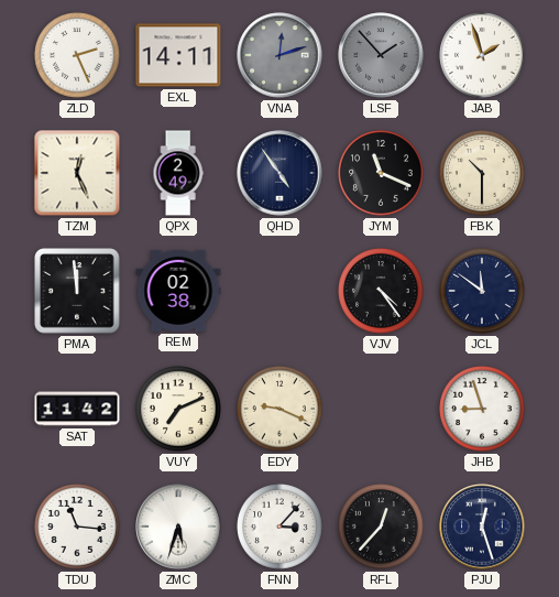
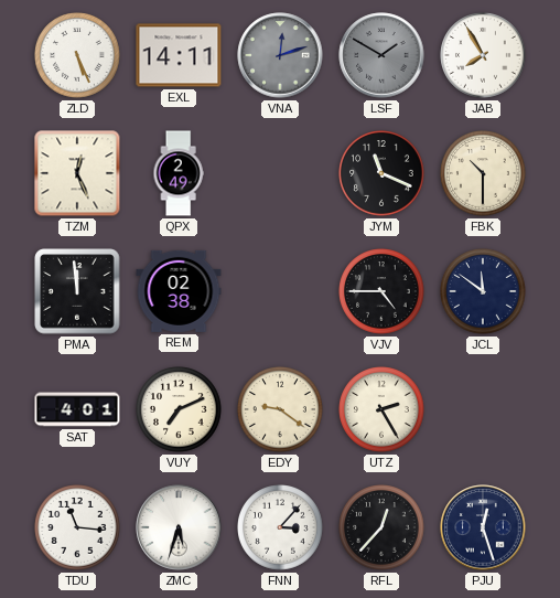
ZLD: 2:26 -> 5:26 (77, 55)
LSF: 1:53 -> 1:50 (381, 55)
JAB: 1:57 -> 7:55 (483, 55)
QHD: 4:54 -> none (279, 173)
VJV: 4:24 -> 4:45 (381, 291)
SAT: 11:42 -> 4:01 (77, 409)
EDY: 9:19 -> 9:21 (280, 409)
UTZ: none -> 2:25 (381, 409)
JHB: 8:57 -> none (482, 409)
